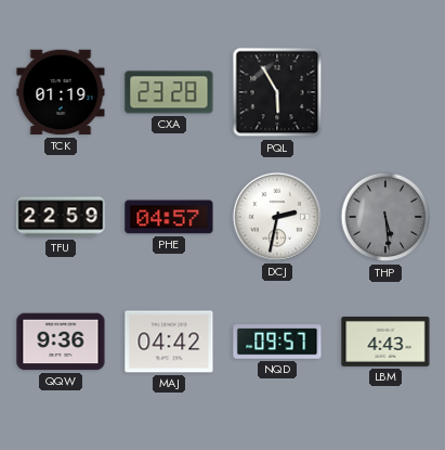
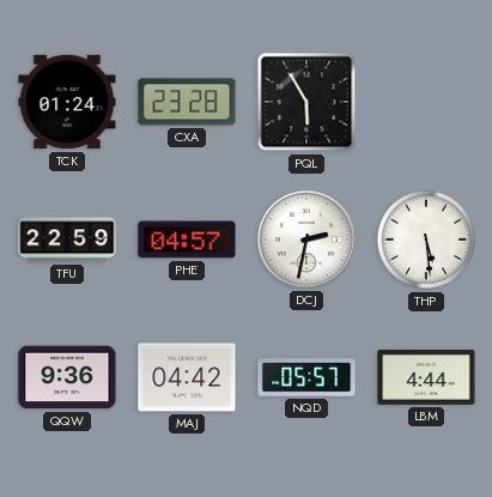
TCK: 01:19 -> 01:24 (67, 102)
THP dial: grey -> white (426, 240)
NQD: 09:57 -> 05:57 (306, 377)
LBM: 4:43 -> 4:44 (426, 378)
